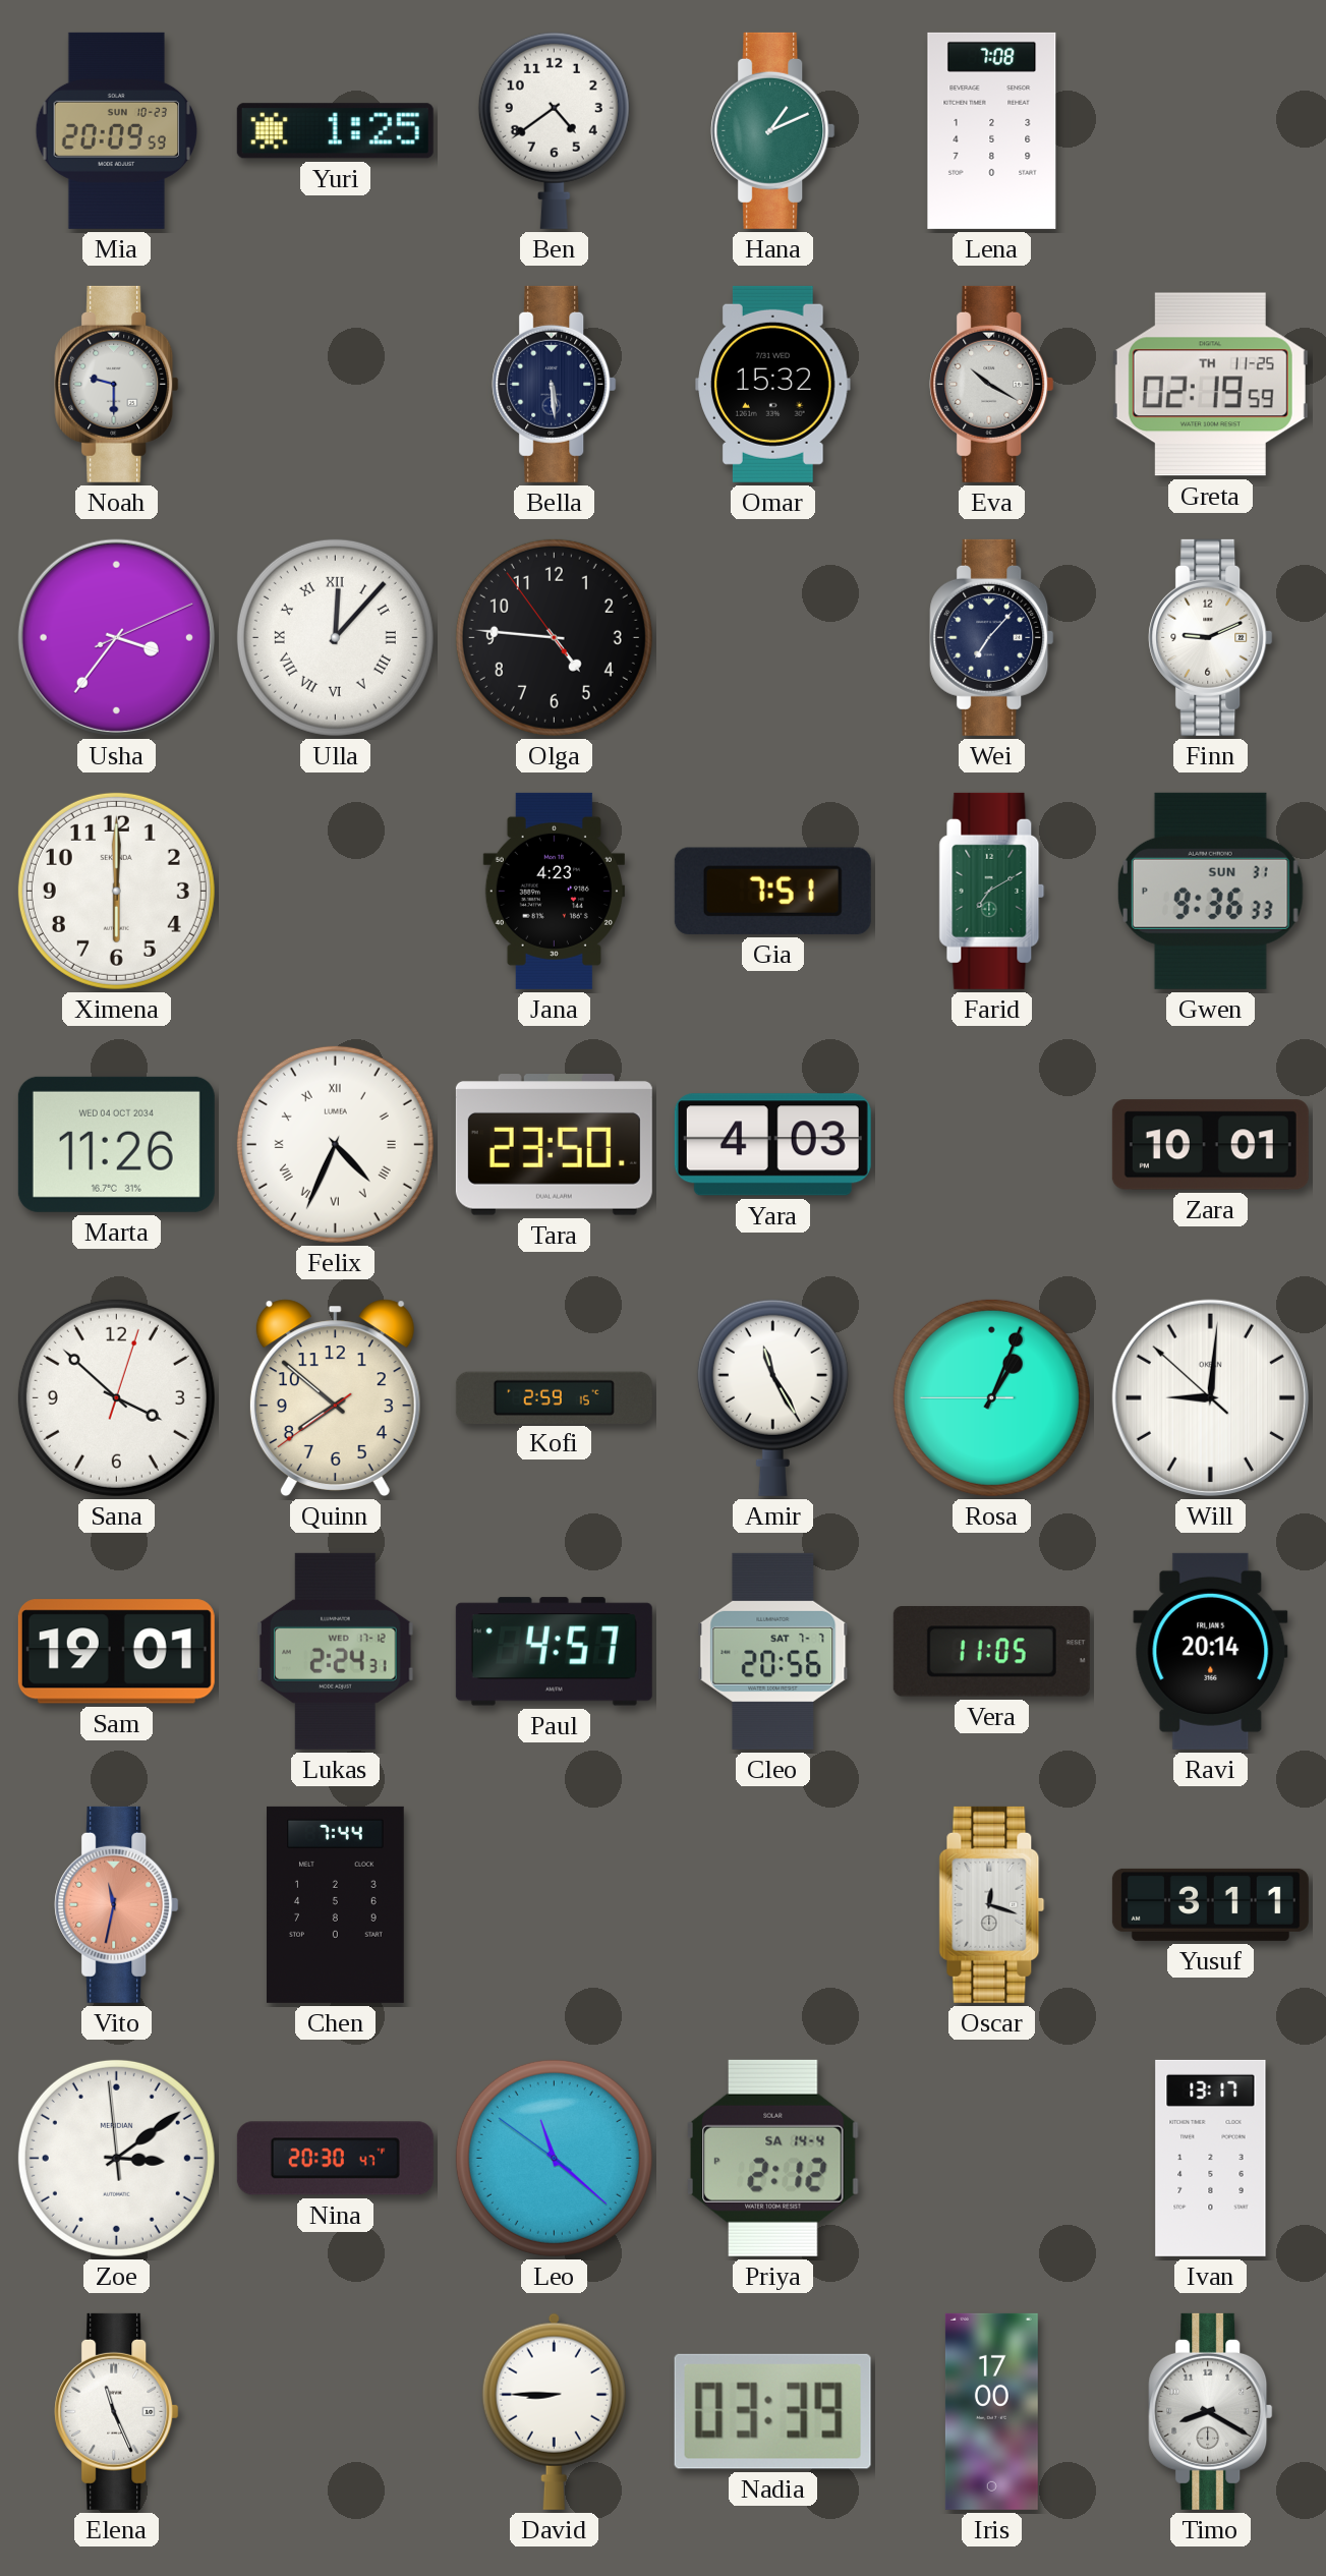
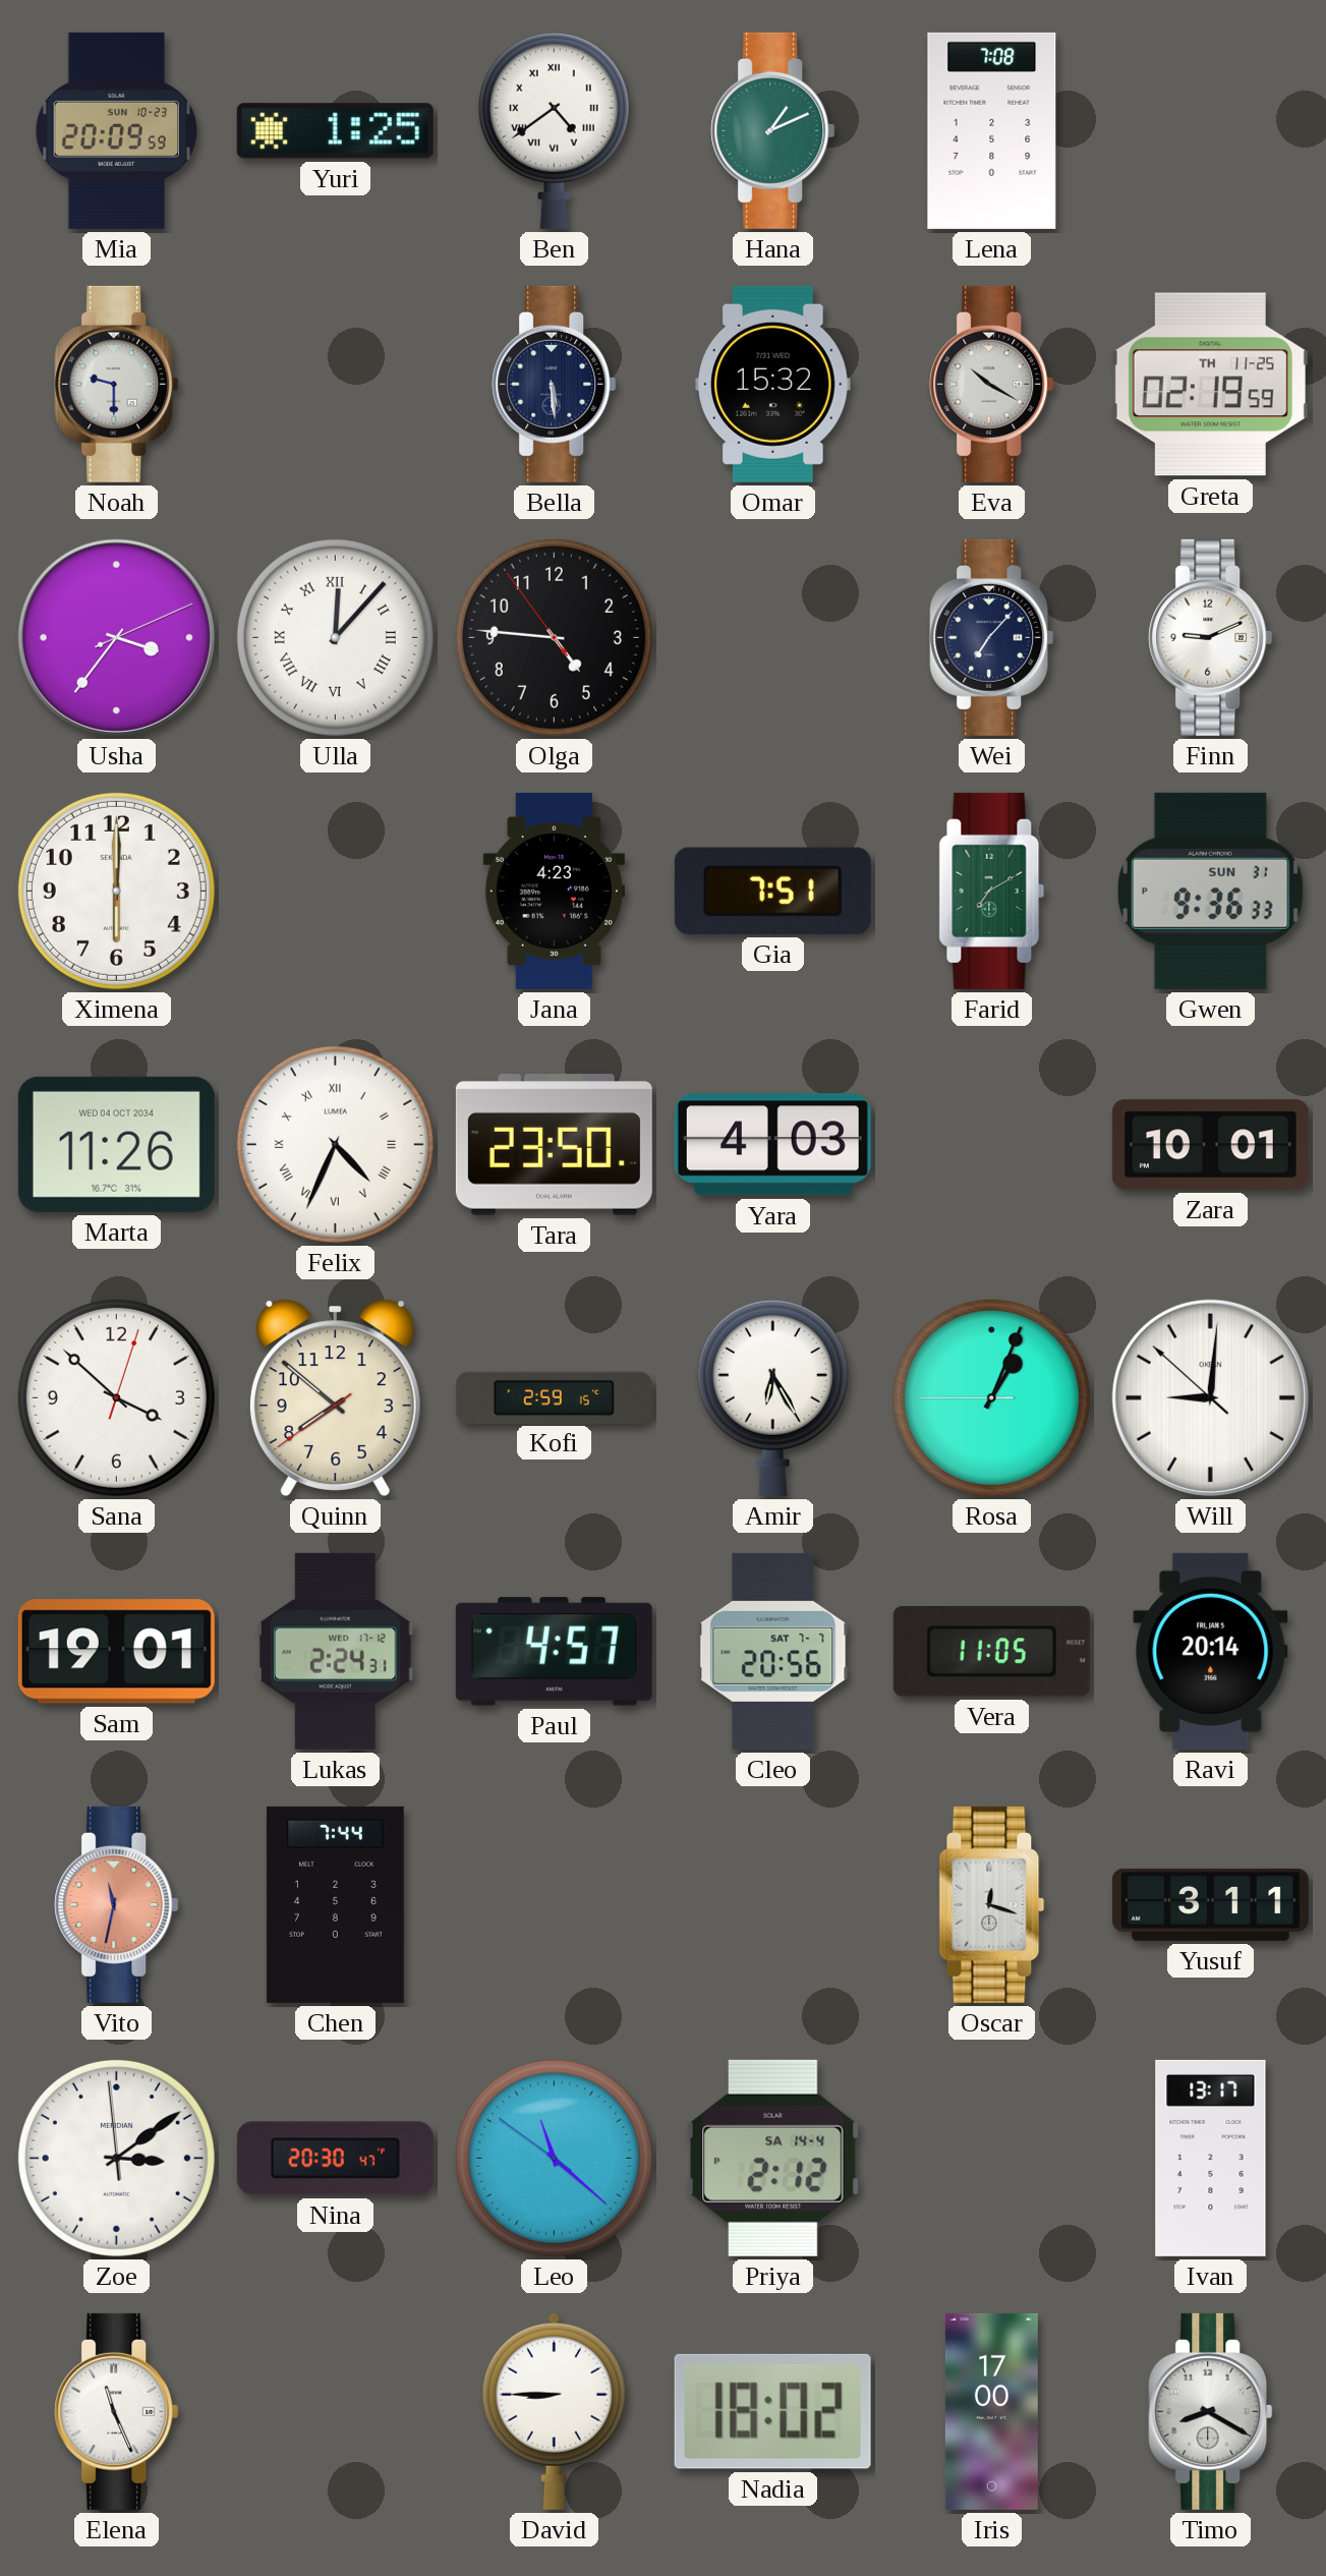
Ben numerals: Arabic -> Roman (554, 130)
Amir: 11:25 -> 6:25 (772, 1397)
Nadia: 03:39 -> 18:02 (772, 2411)
